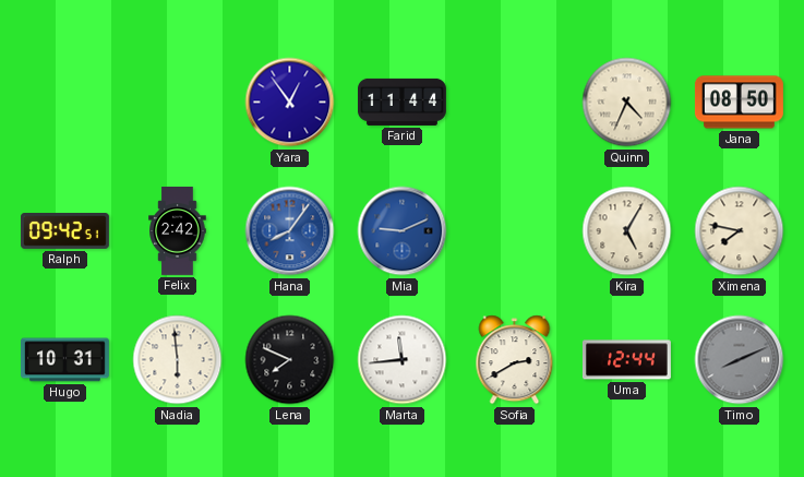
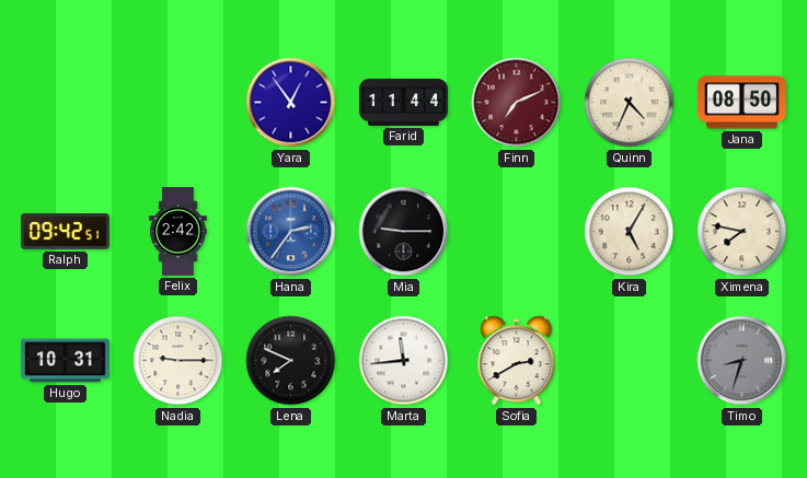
Finn: none -> 7:11 (517, 103)
Hana: 8:06 -> 2:36 (291, 232)
Mia: 9:11 -> 9:15 (404, 232)
Mia dial: blue -> black (404, 232)
Nadia: 5:59 -> 9:15 (178, 361)
Uma: 12:44 -> none (626, 360)
Timo: 8:11 -> 8:33 (742, 361)
